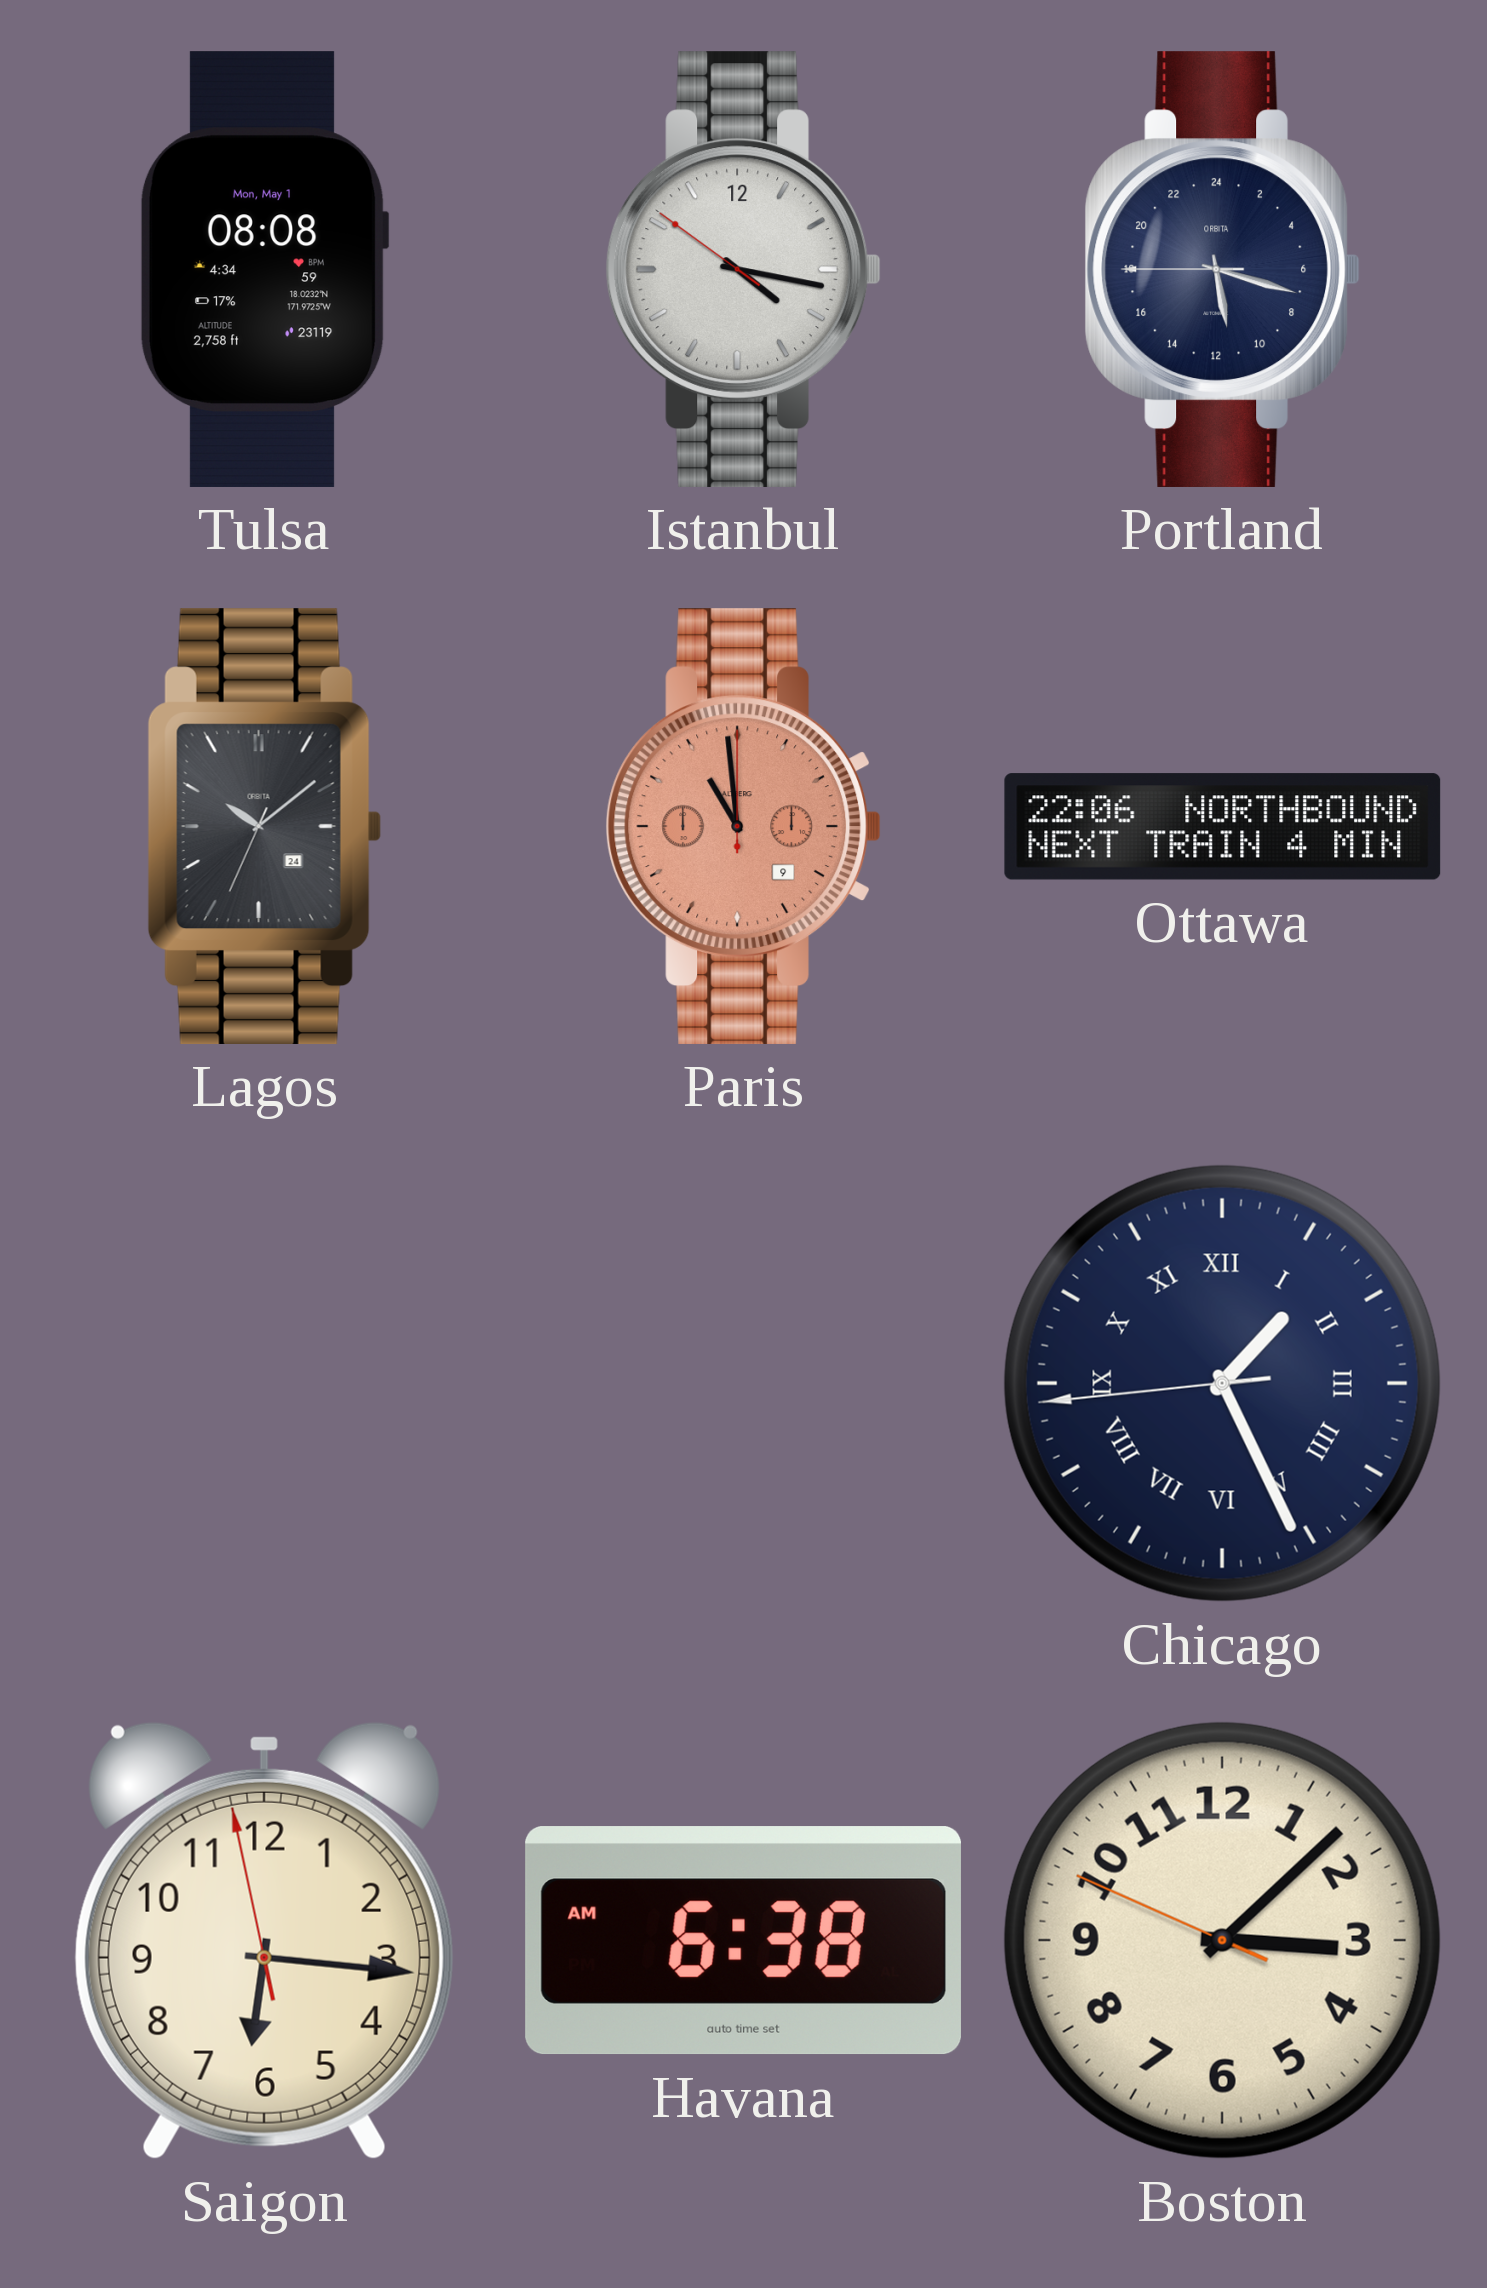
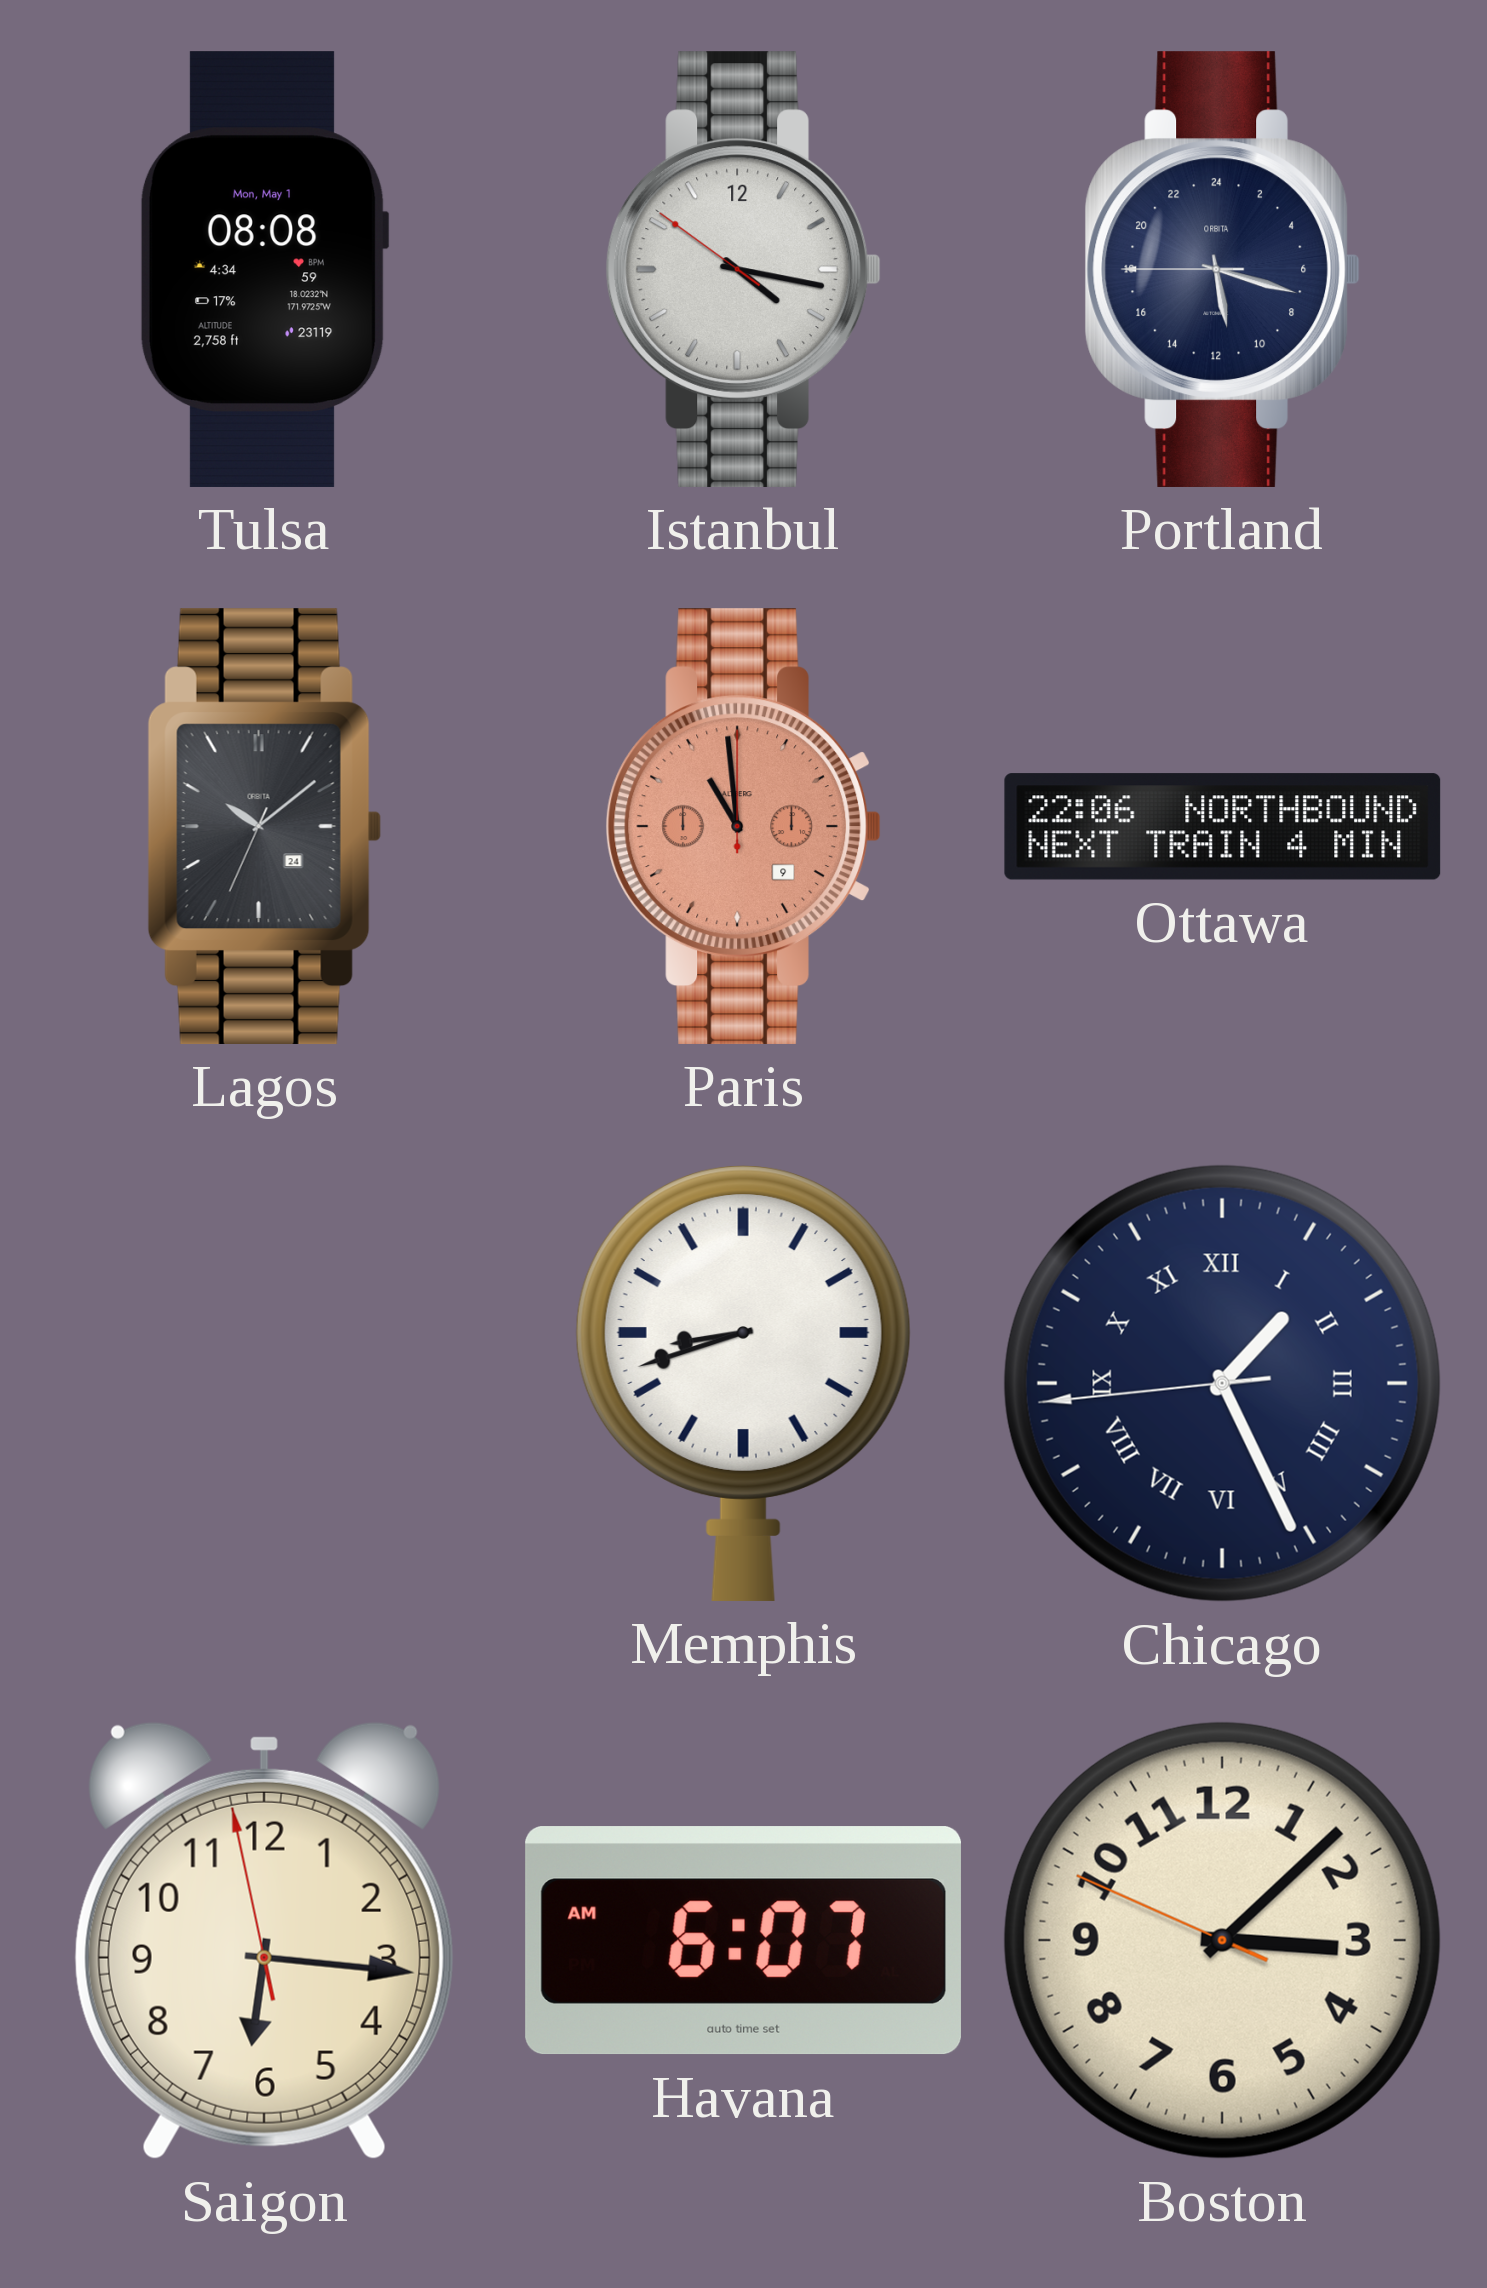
Memphis: none -> 8:42 (743, 1383)
Havana: 6:38 -> 6:07 (743, 1941)
